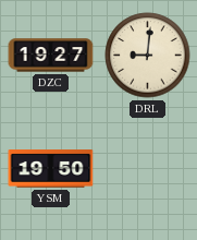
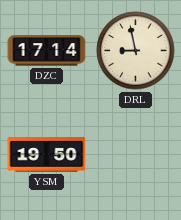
DZC: 19:27 -> 17:14 (47, 51)
DRL: 9:01 -> 8:58 (136, 51)
